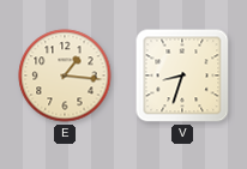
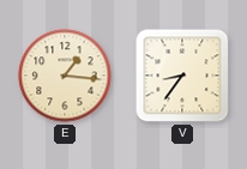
V: 8:33 -> 8:36 (182, 76)
